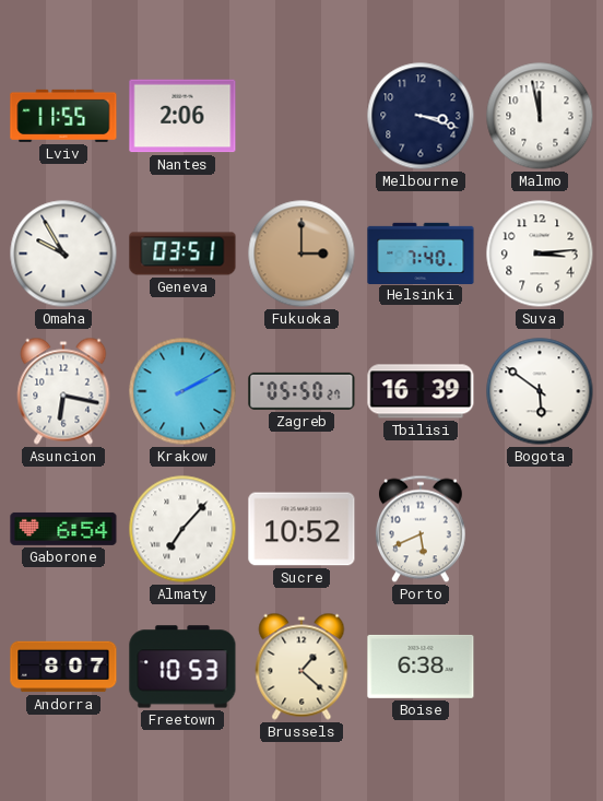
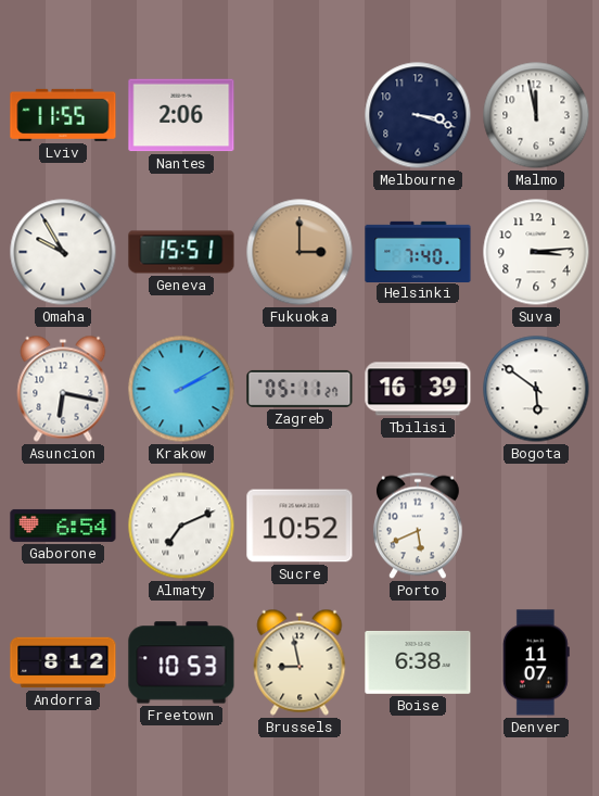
Geneva: 03:51 -> 15:51 (181, 252)
Zagreb: 05:50 -> 05:11 (299, 389)
Almaty: 7:07 -> 7:11 (181, 526)
Andorra: 8:07 -> 8:12 (63, 662)
Brussels: 1:22 -> 8:58 (299, 662)
Denver: none -> 11:07 (536, 662)
